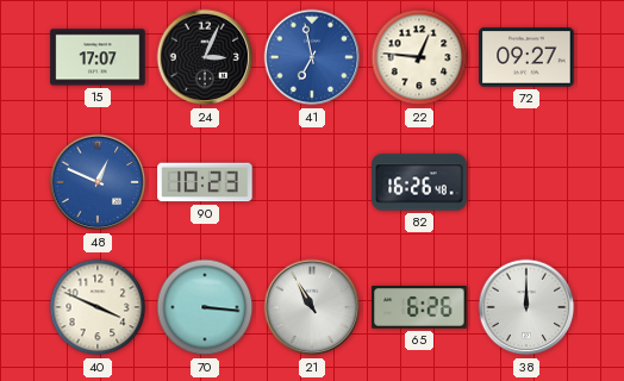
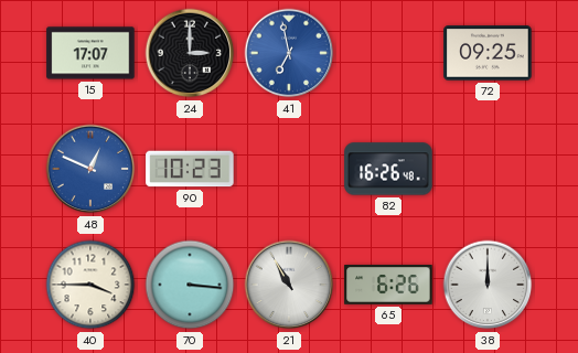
24: 3:04 -> 3:00 (190, 53)
22: 12:46 -> none (419, 57)
72: 09:27 -> 09:25 (488, 53)
40: 3:49 -> 3:45 (90, 285)
